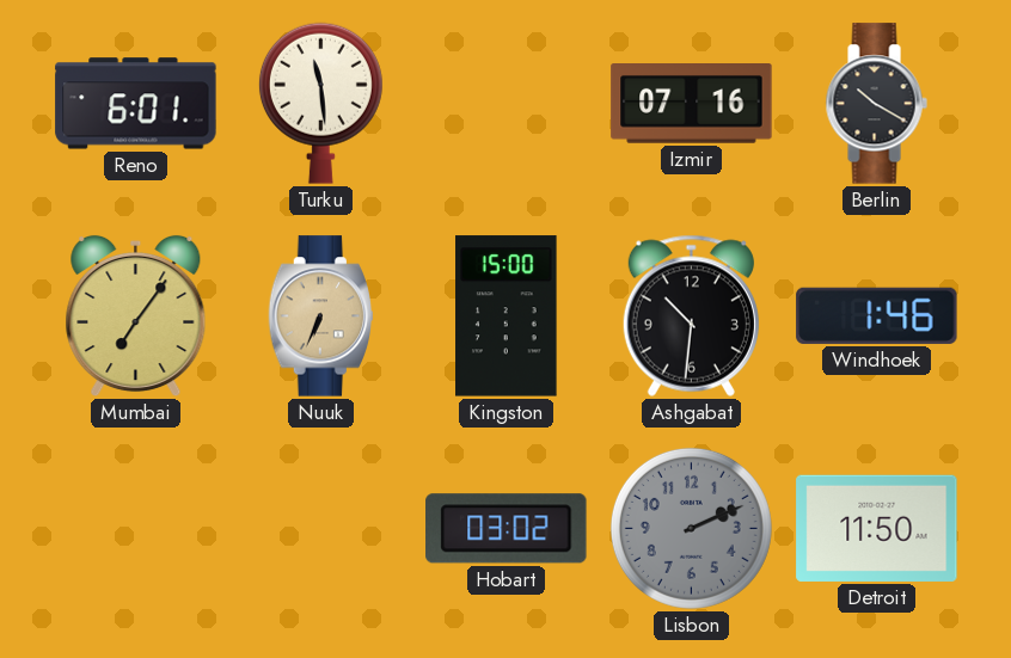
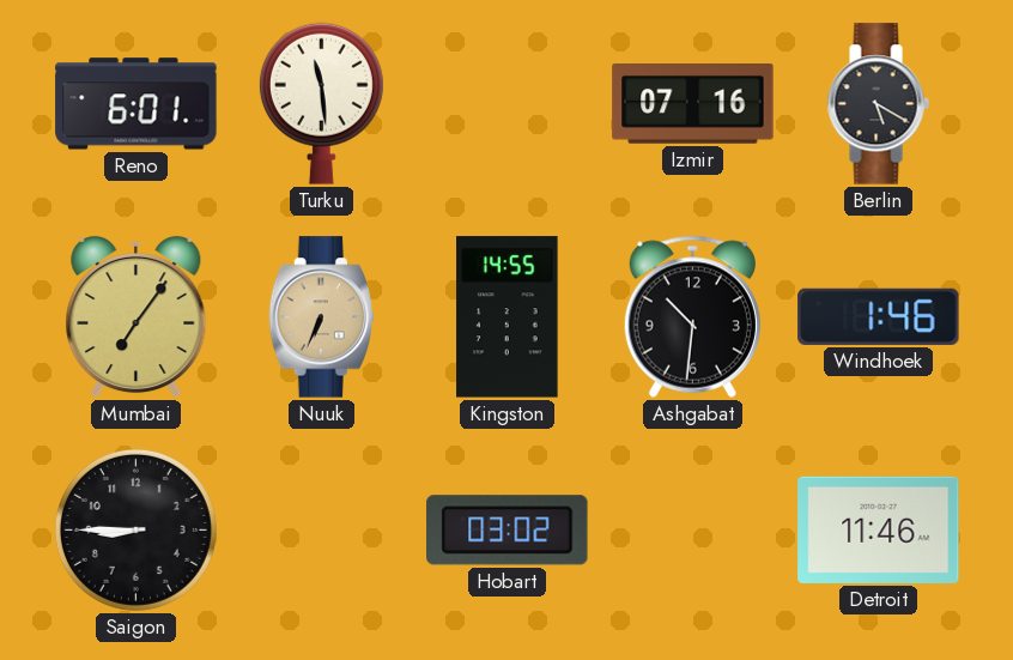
Berlin: 10:20 -> 5:20 (878, 104)
Kingston: 15:00 -> 14:55 (508, 317)
Saigon: none -> 8:45 (135, 529)
Lisbon: 2:11 -> none (691, 528)
Detroit: 11:50 -> 11:46 (879, 529)
